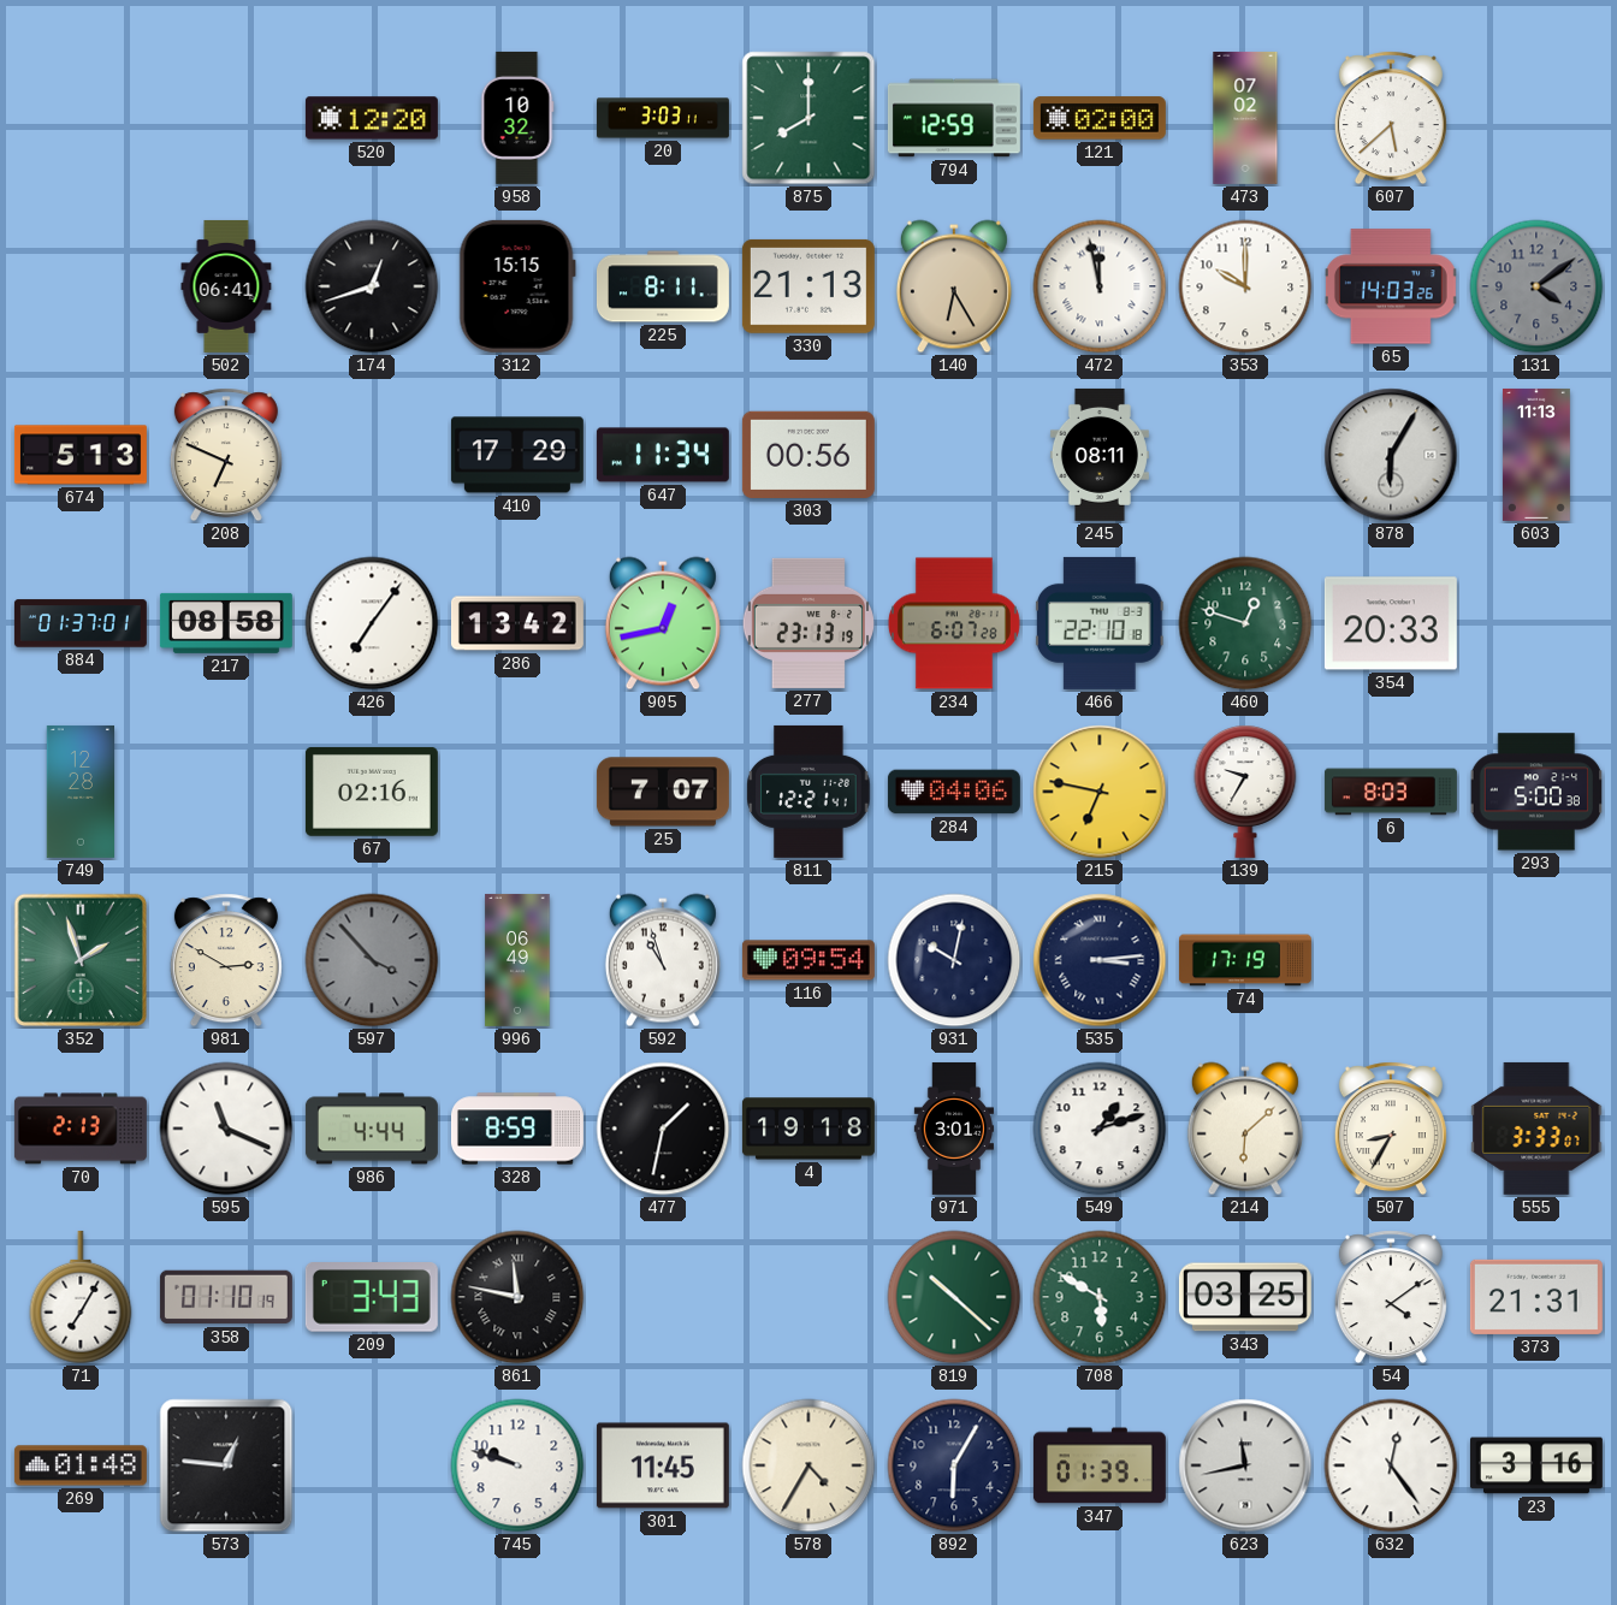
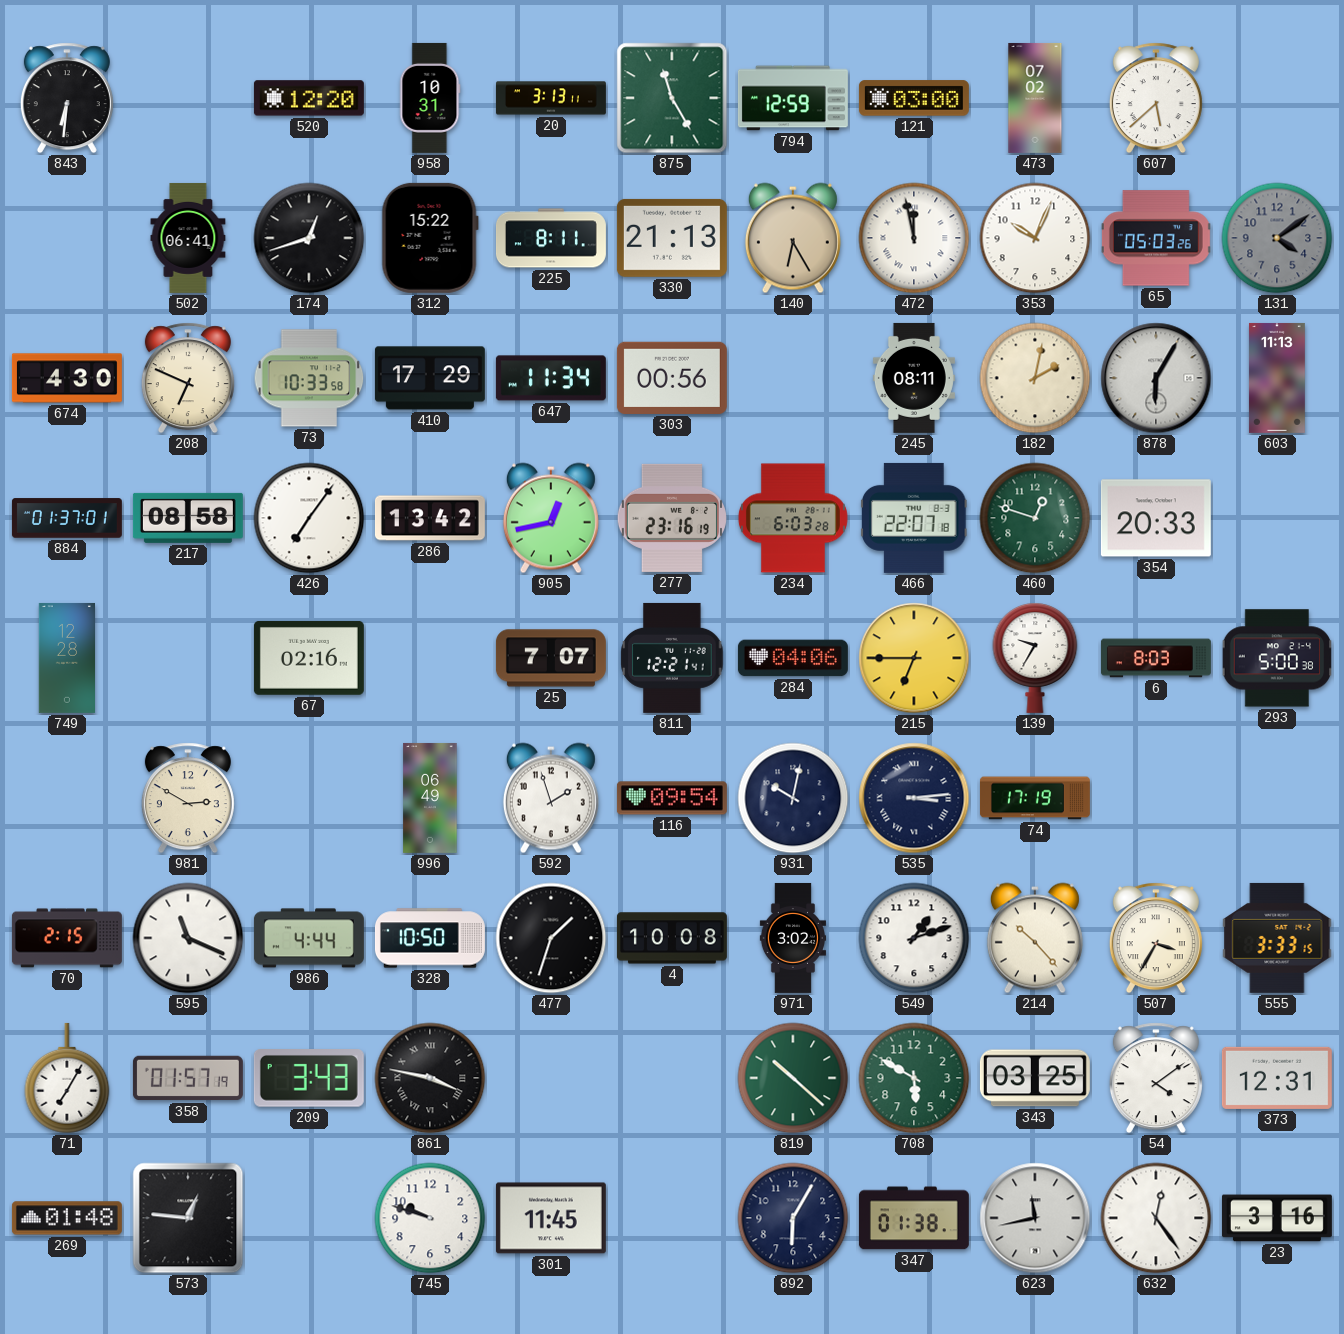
843: none -> 6:31 (67, 98)
958: 10:32 -> 10:31 (430, 98)
20: 3:03 -> 3:13 (551, 98)
875: 8:00 -> 11:25 (672, 98)
121: 02:00 -> 03:00 (914, 98)
312: 15:15 -> 15:22 (430, 238)
353: 10:00 -> 10:04 (1035, 238)
65: 14:03 -> 05:03 (1156, 238)
674: 5:13 -> 4:30 (67, 378)
73: none -> 10:33 (309, 378)
182: none -> 2:02 (1035, 378)
277: 23:13 -> 23:16 (672, 518)
234: 6:07 -> 6:03 (793, 518)
466: 22:10 -> 22:07 (915, 518)
215: 6:47 -> 6:45 (914, 658)
352: 1:57 -> none (81, 960)
597: 3:53 -> none (372, 960)
592: 10:57 -> 1:57 (551, 798)
70: 2:13 -> 2:15 (67, 938)
328: 8:59 -> 10:50 (430, 938)
477: 1:32 -> 1:33 (551, 938)
4: 19:18 -> 10:08 (672, 938)
971: 3:01 -> 3:02 (793, 938)
214: 6:08 -> 10:23 (1035, 938)
507: 8:35 -> 3:35 (1156, 938)
555: 3:33:07 -> 3:33:15 (1277, 938)
358: 01:10 -> 01:57 (188, 1078)
861: 11:47 -> 3:47 (430, 1078)
373: 21:31 -> 12:31 (1277, 1078)
578: 4:35 -> none (808, 1465)
347: 01:39 -> 01:38 (914, 1218)
